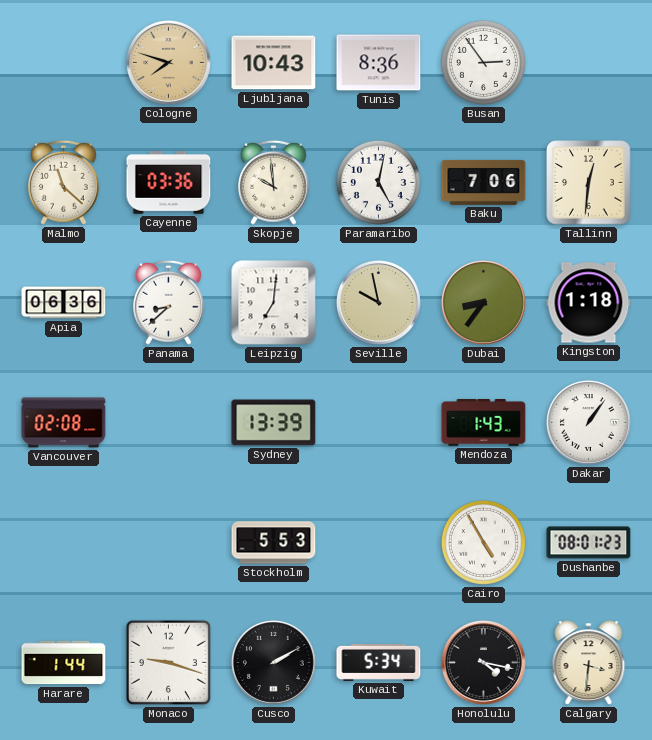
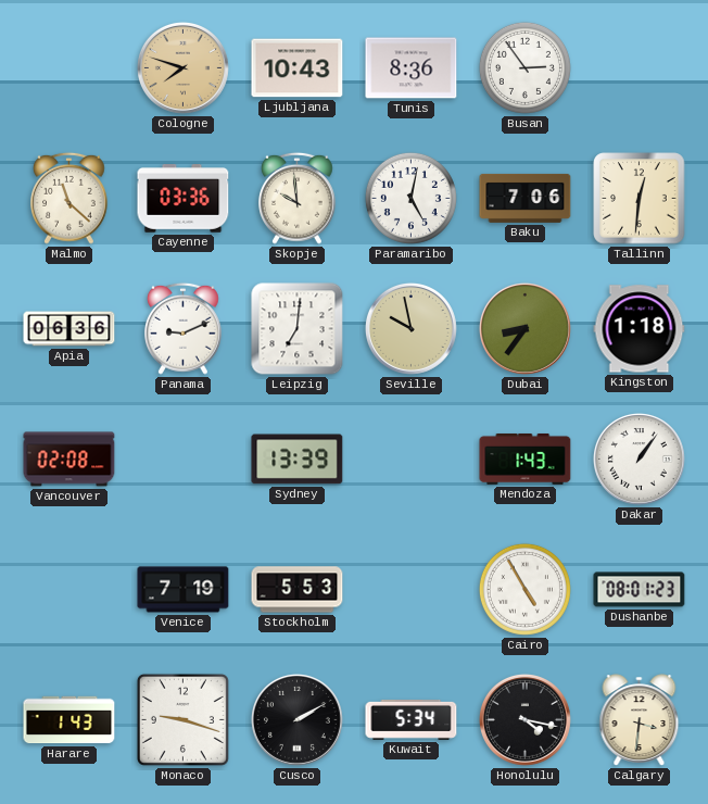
Panama: 8:38 -> 9:11 (184, 328)
Venice: none -> 7:19 (184, 590)
Harare: 1:44 -> 1:43 (69, 720)
